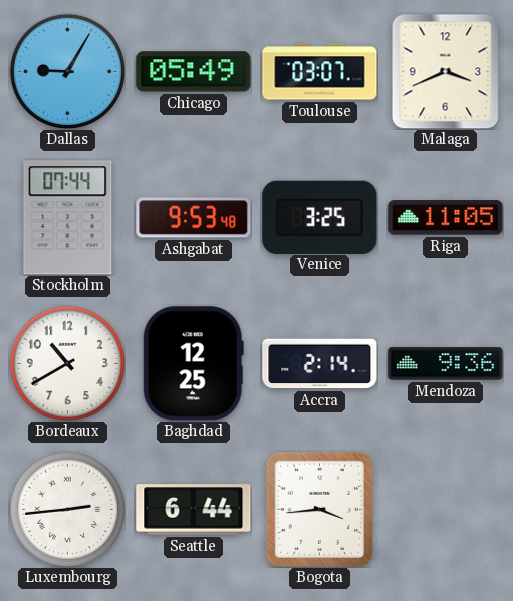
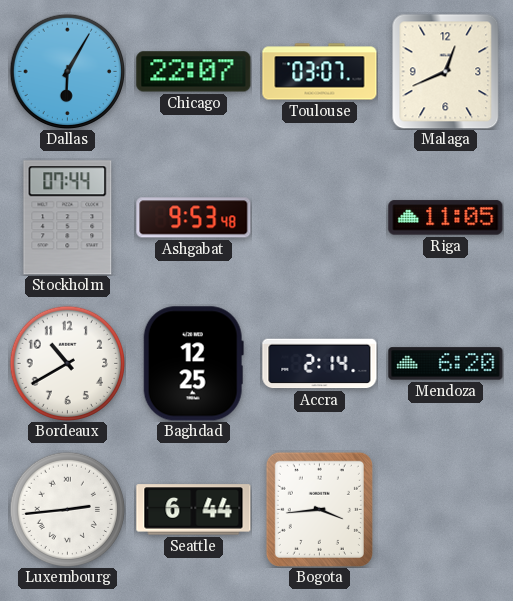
Dallas: 9:05 -> 6:05 (67, 71)
Chicago: 05:49 -> 22:07 (194, 72)
Malaga: 3:41 -> 12:41 (446, 71)
Venice: 3:25 -> none (320, 217)
Mendoza: 9:36 -> 6:20 (446, 364)
